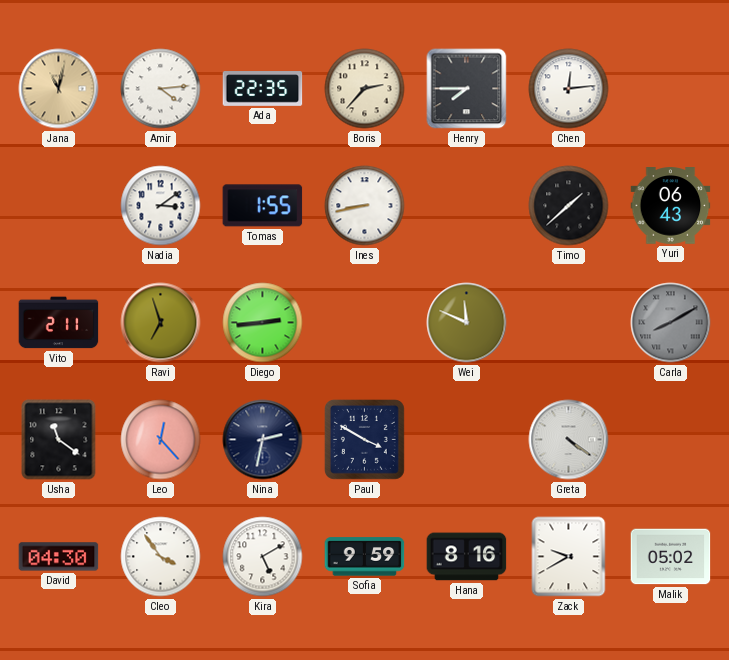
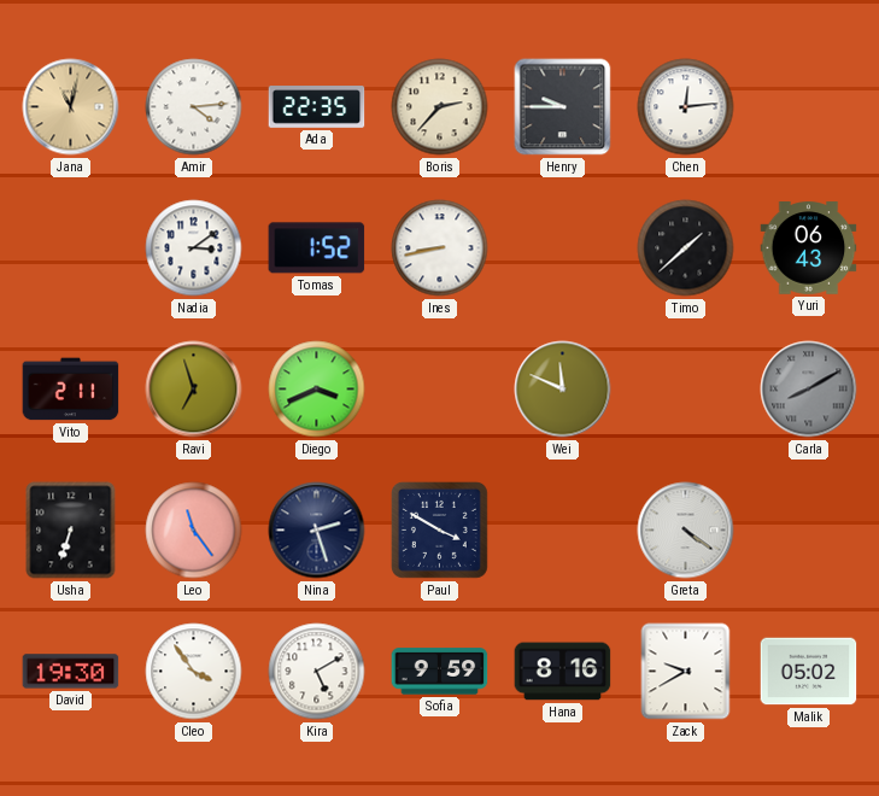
Henry: 7:45 -> 9:45 (563, 107)
Tomas: 1:55 -> 1:52 (317, 248)
Diego: 2:44 -> 3:41 (317, 390)
Usha: 11:21 -> 6:33 (71, 531)
Leo: 12:23 -> 11:24 (194, 531)
Nina: 2:32 -> 2:27 (317, 531)
David: 04:30 -> 19:30 (71, 672)
